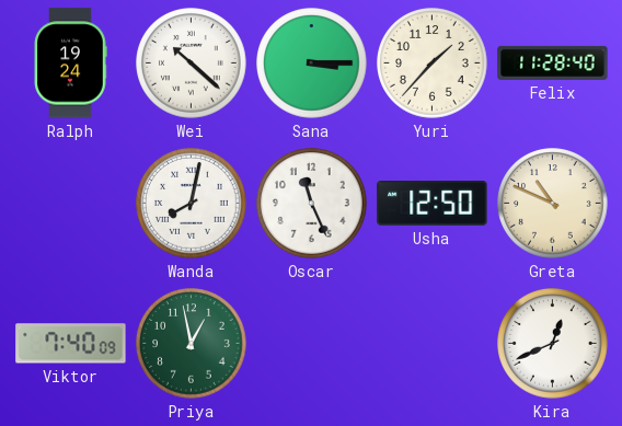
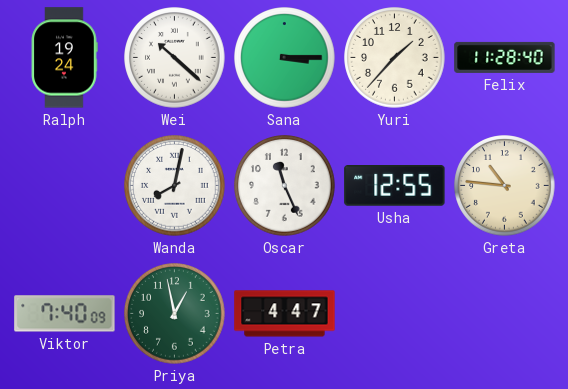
Usha: 12:50 -> 12:55 (395, 186)
Greta: 10:49 -> 10:46 (505, 186)
Petra: none -> 4:47 (285, 314)
Kira: 12:41 -> none (553, 344)
